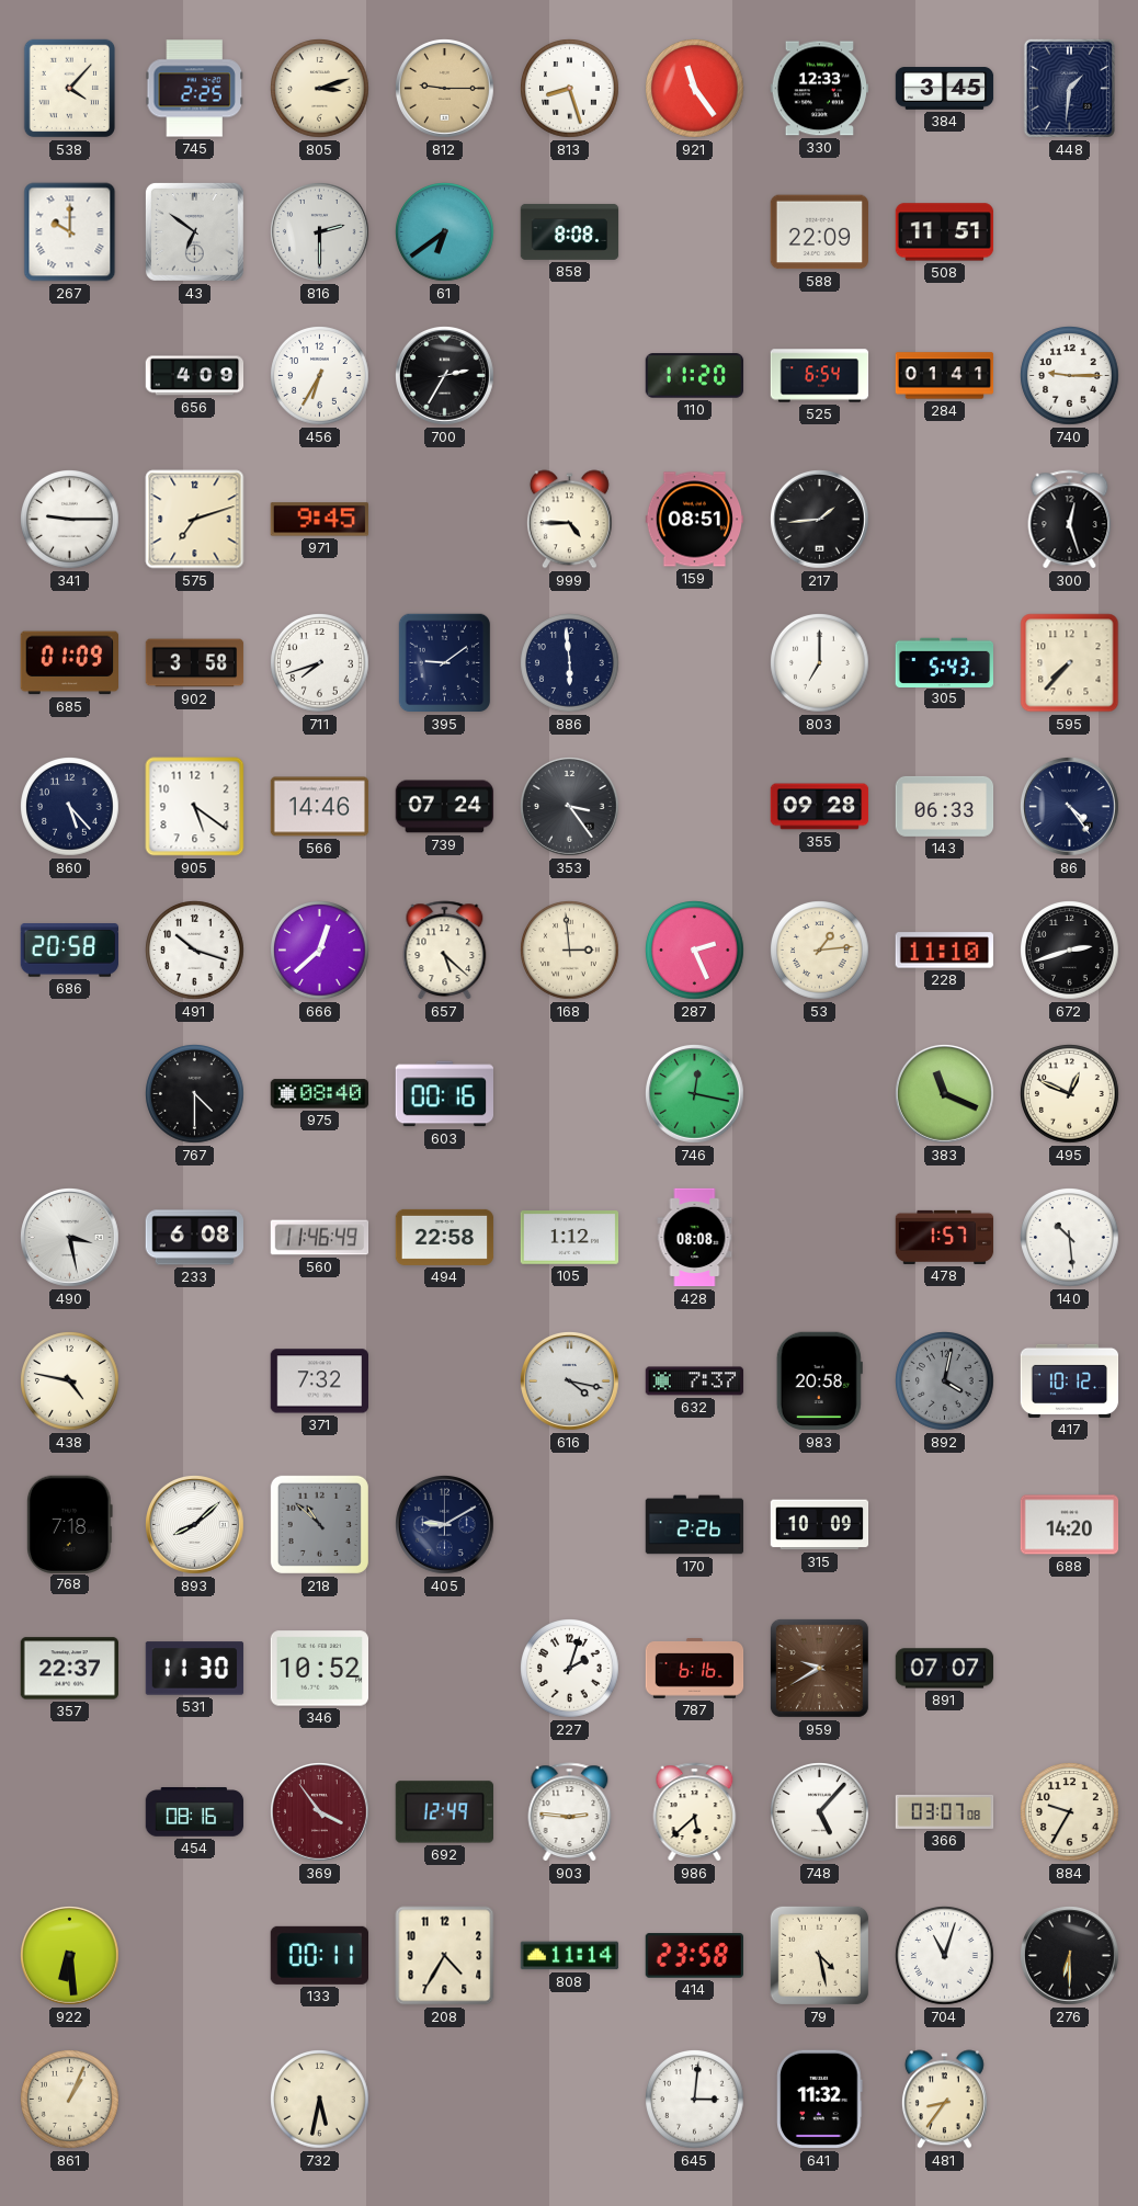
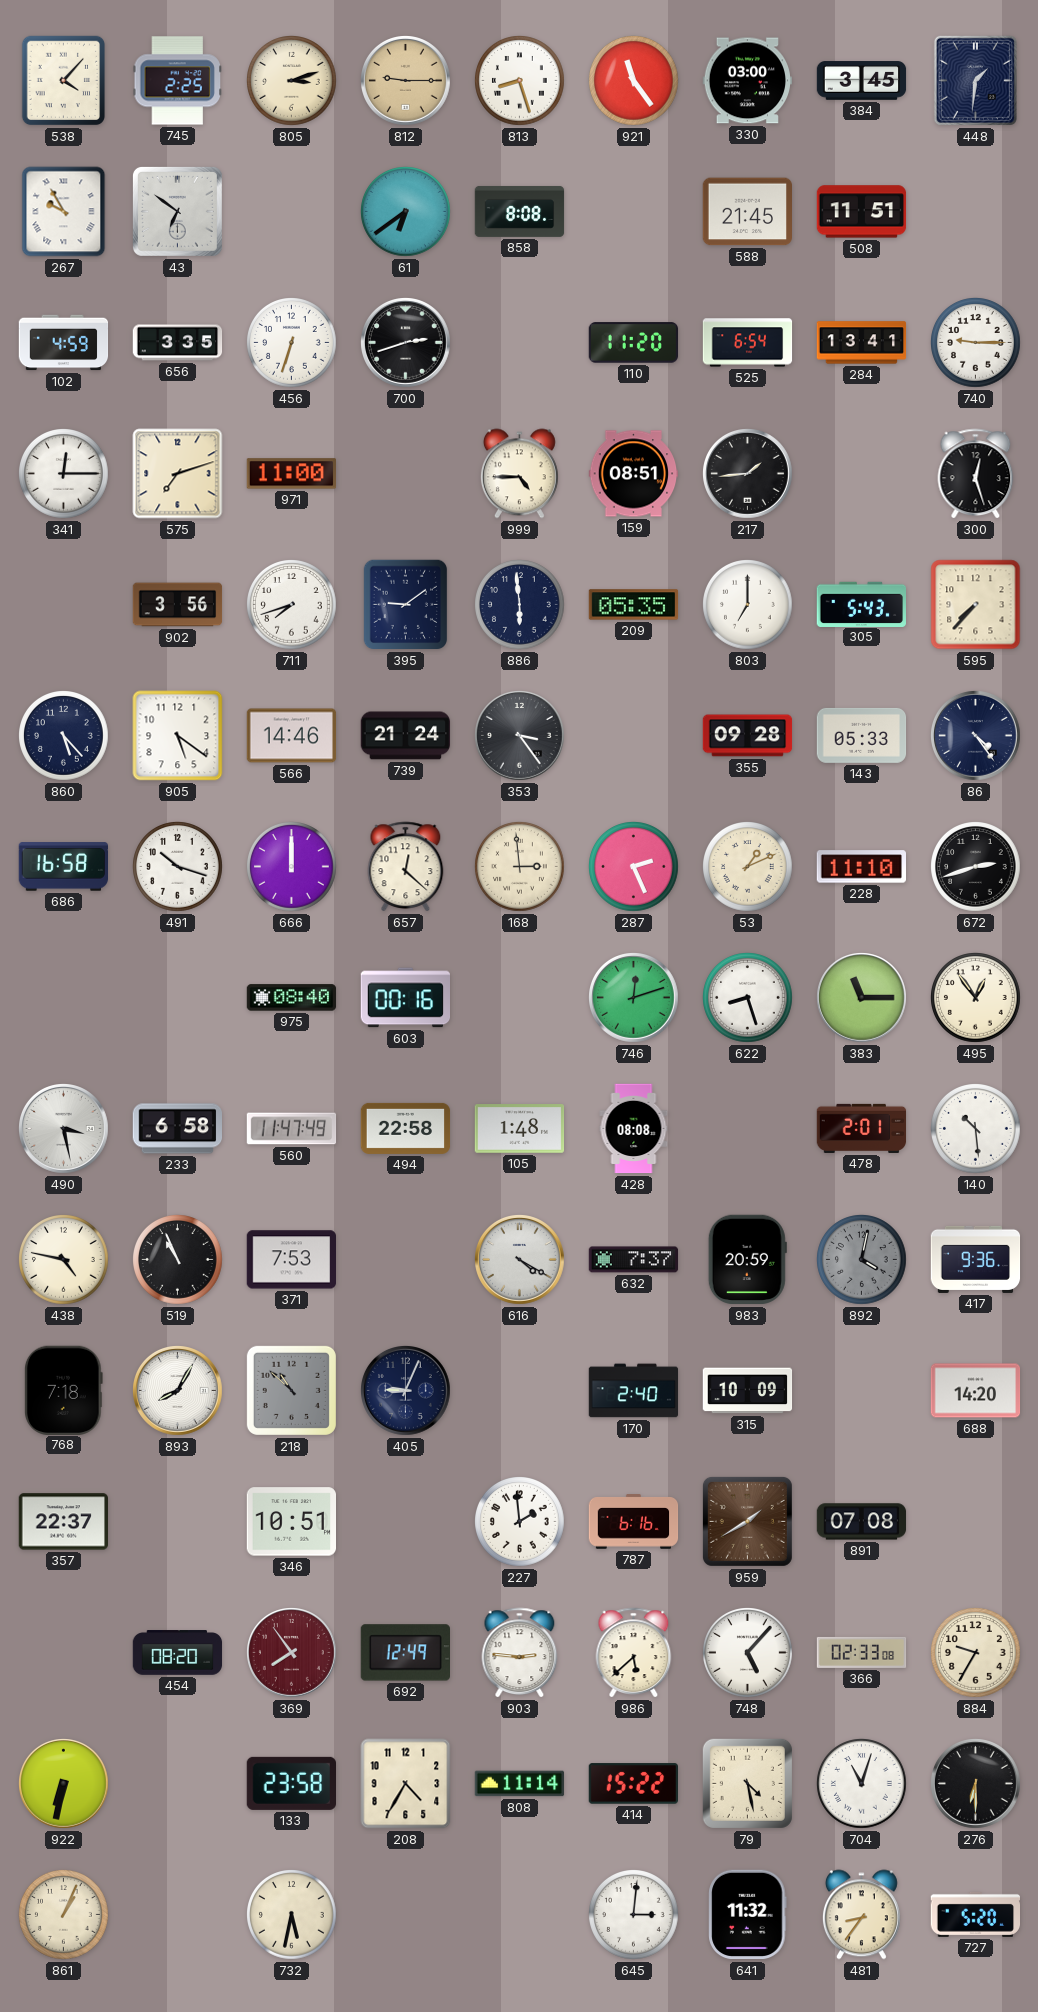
330: 12:33 -> 03:00 (748, 81)
267: 10:00 -> 9:55 (64, 212)
816: 2:30 -> none (320, 232)
588: 22:09 -> 21:45 (748, 212)
102: none -> 4:59 (64, 343)
656: 4:09 -> 3:35 (178, 343)
456: 6:35 -> 6:33 (292, 343)
700: 2:35 -> 2:42 (406, 343)
284: 01:41 -> 13:41 (862, 343)
341: 9:15 -> 12:15 (64, 474)
971: 9:45 -> 11:00 (291, 474)
685: 01:09 -> none (69, 663)
902: 3:58 -> 3:56 (178, 605)
209: none -> 05:35 (634, 605)
739: 07:24 -> 21:24 (406, 736)
143: 06:33 -> 05:33 (862, 735)
686: 20:58 -> 16:58 (63, 867)
666: 12:38 -> 12:00 (292, 867)
657: 5:22 -> 12:22 (406, 867)
53: 1:14 -> 1:11 (748, 867)
767: 4:30 -> none (195, 1094)
746: 12:17 -> 12:12 (634, 998)
622: none -> 8:27 (748, 998)
383: 11:19 -> 11:15 (862, 998)
495: 12:49 -> 12:54 (976, 998)
233: 6:08 -> 6:58 (177, 1129)
560: 11:46 -> 11:47 (292, 1129)
105: 1:12 -> 1:48 (520, 1129)
478: 1:57 -> 2:01 (862, 1128)
519: none -> 10:56 (178, 1260)
371: 7:32 -> 7:53 (292, 1260)
616: 4:17 -> 4:20 (520, 1260)
983: 20:58 -> 20:59 (747, 1260)
417: 10:12 -> 9:36 (976, 1259)
893: 8:08 -> 8:05 (178, 1391)
405: 9:10 -> 9:04 (406, 1391)
170: 2:26 -> 2:40 (634, 1391)
531: 11:30 -> none (195, 1669)
346: 10:52 -> 10:51 (292, 1522)
227: 2:03 -> 1:59 (520, 1522)
959: 9:40 -> 1:40 (747, 1521)
891: 07:07 -> 07:08 (862, 1522)
454: 08:16 -> 08:20 (178, 1653)
369: 3:54 -> 7:54 (292, 1653)
366: 03:07 -> 02:33 (862, 1652)
922: 6:29 -> 6:32 (64, 1784)
133: 00:11 -> 23:58 (291, 1783)
414: 23:58 -> 15:22 (634, 1784)
727: none -> 5:20 (975, 1914)
